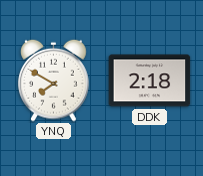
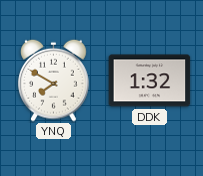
DDK: 2:18 -> 1:32 (150, 81)
